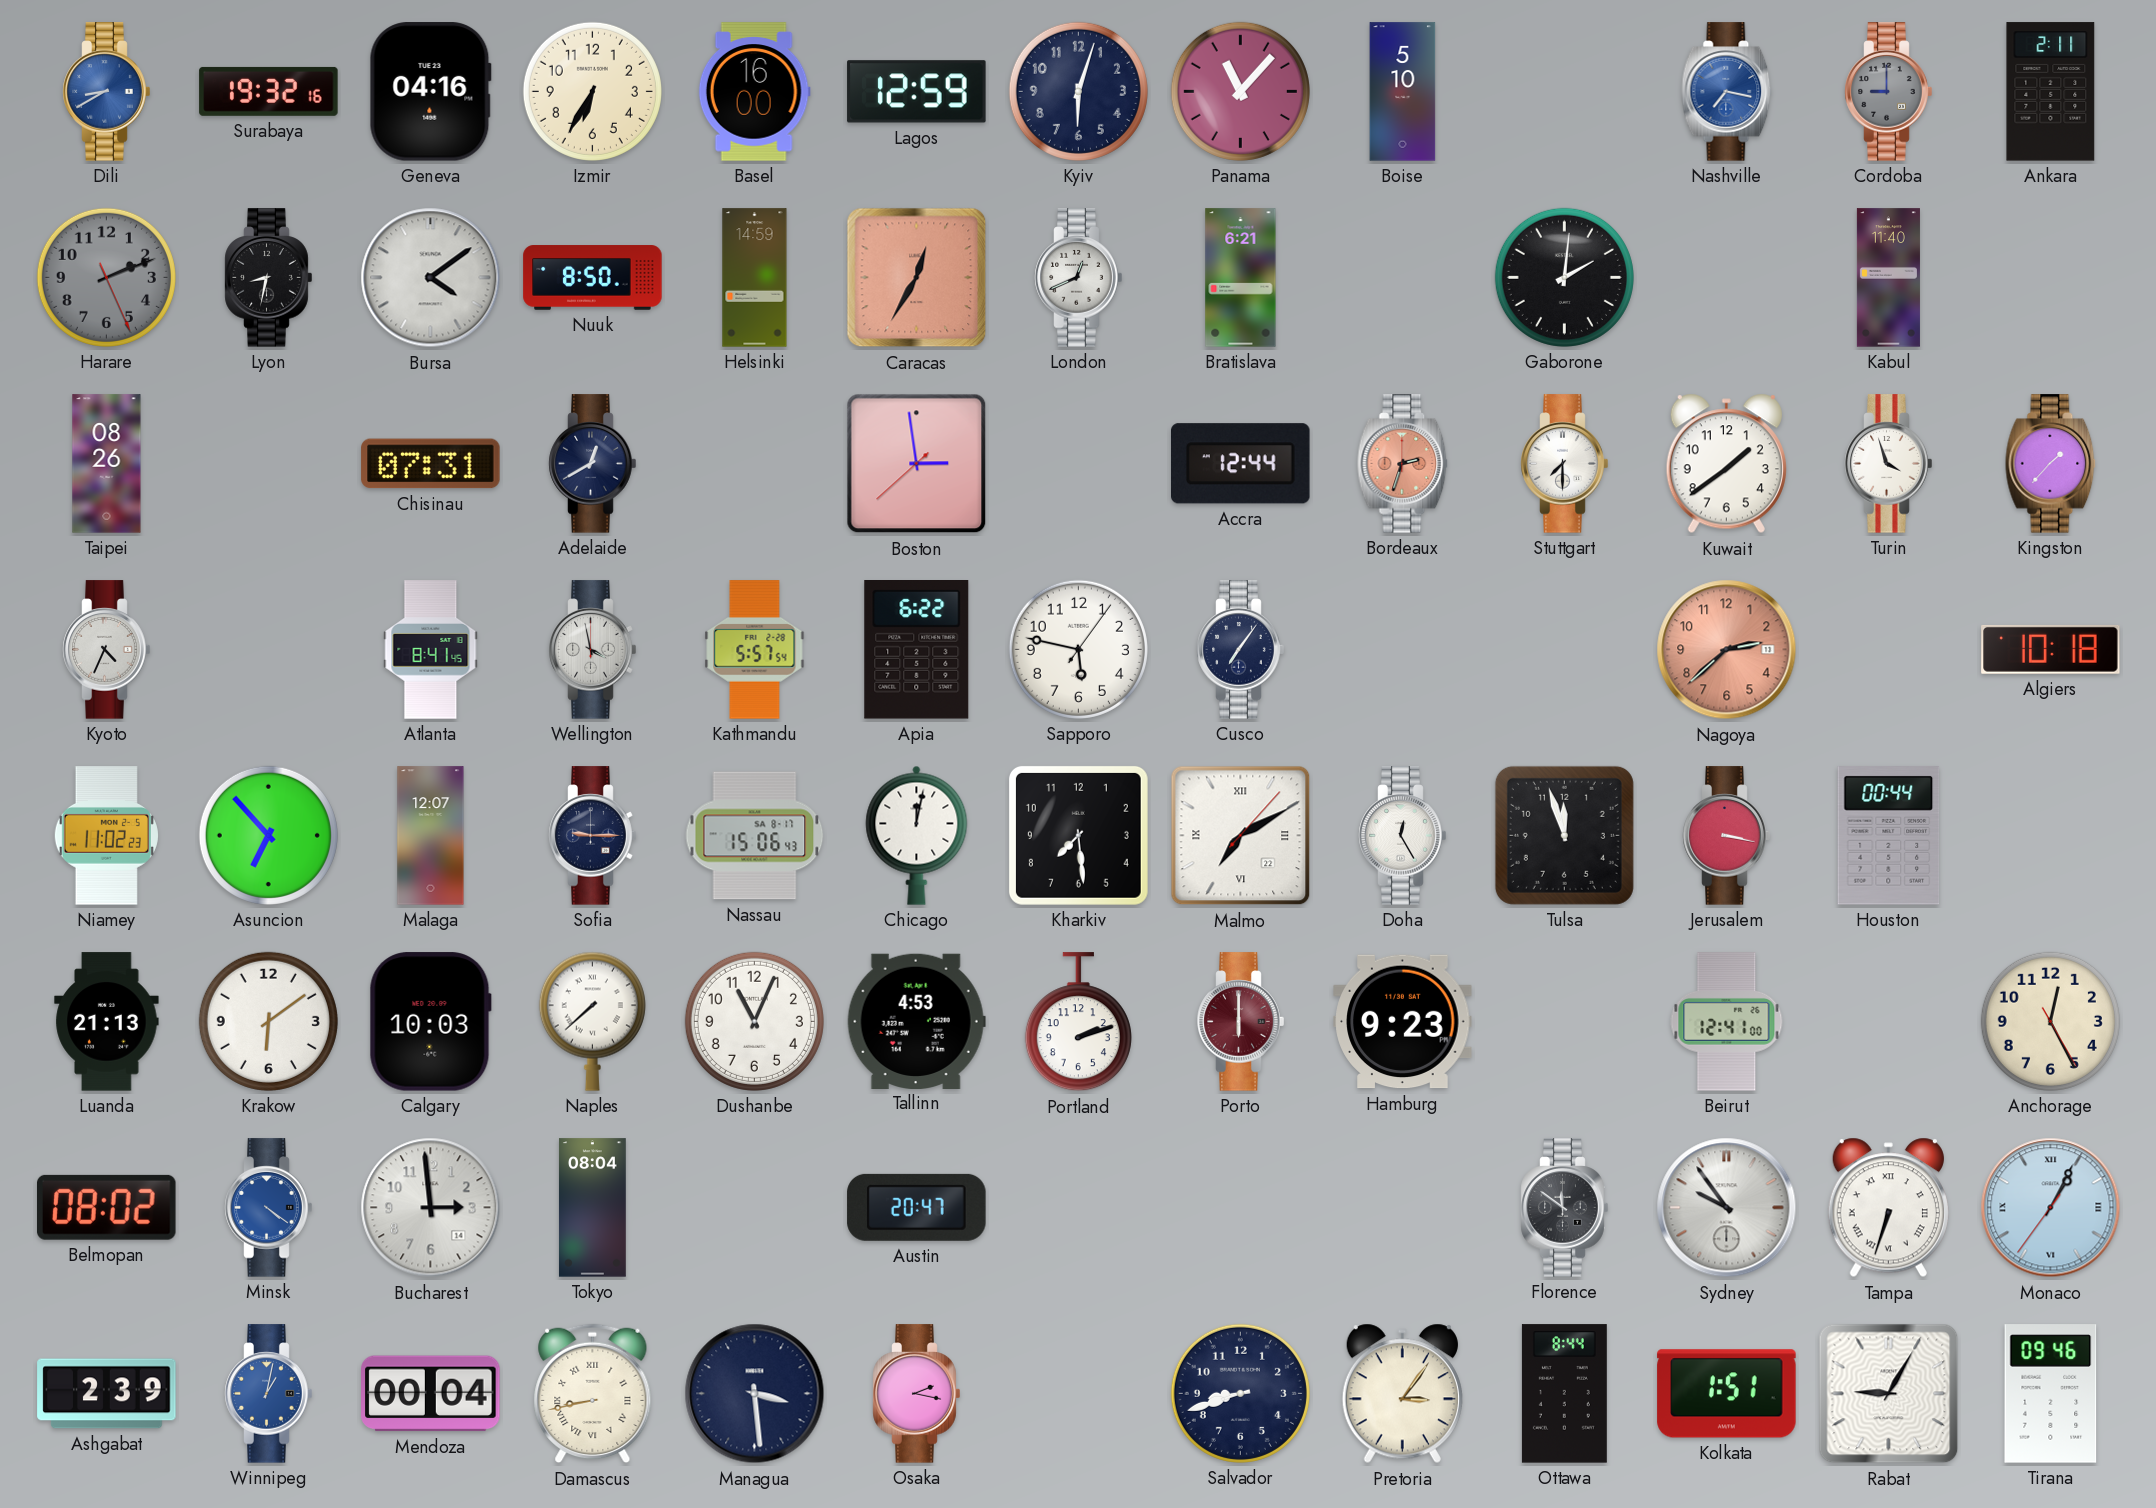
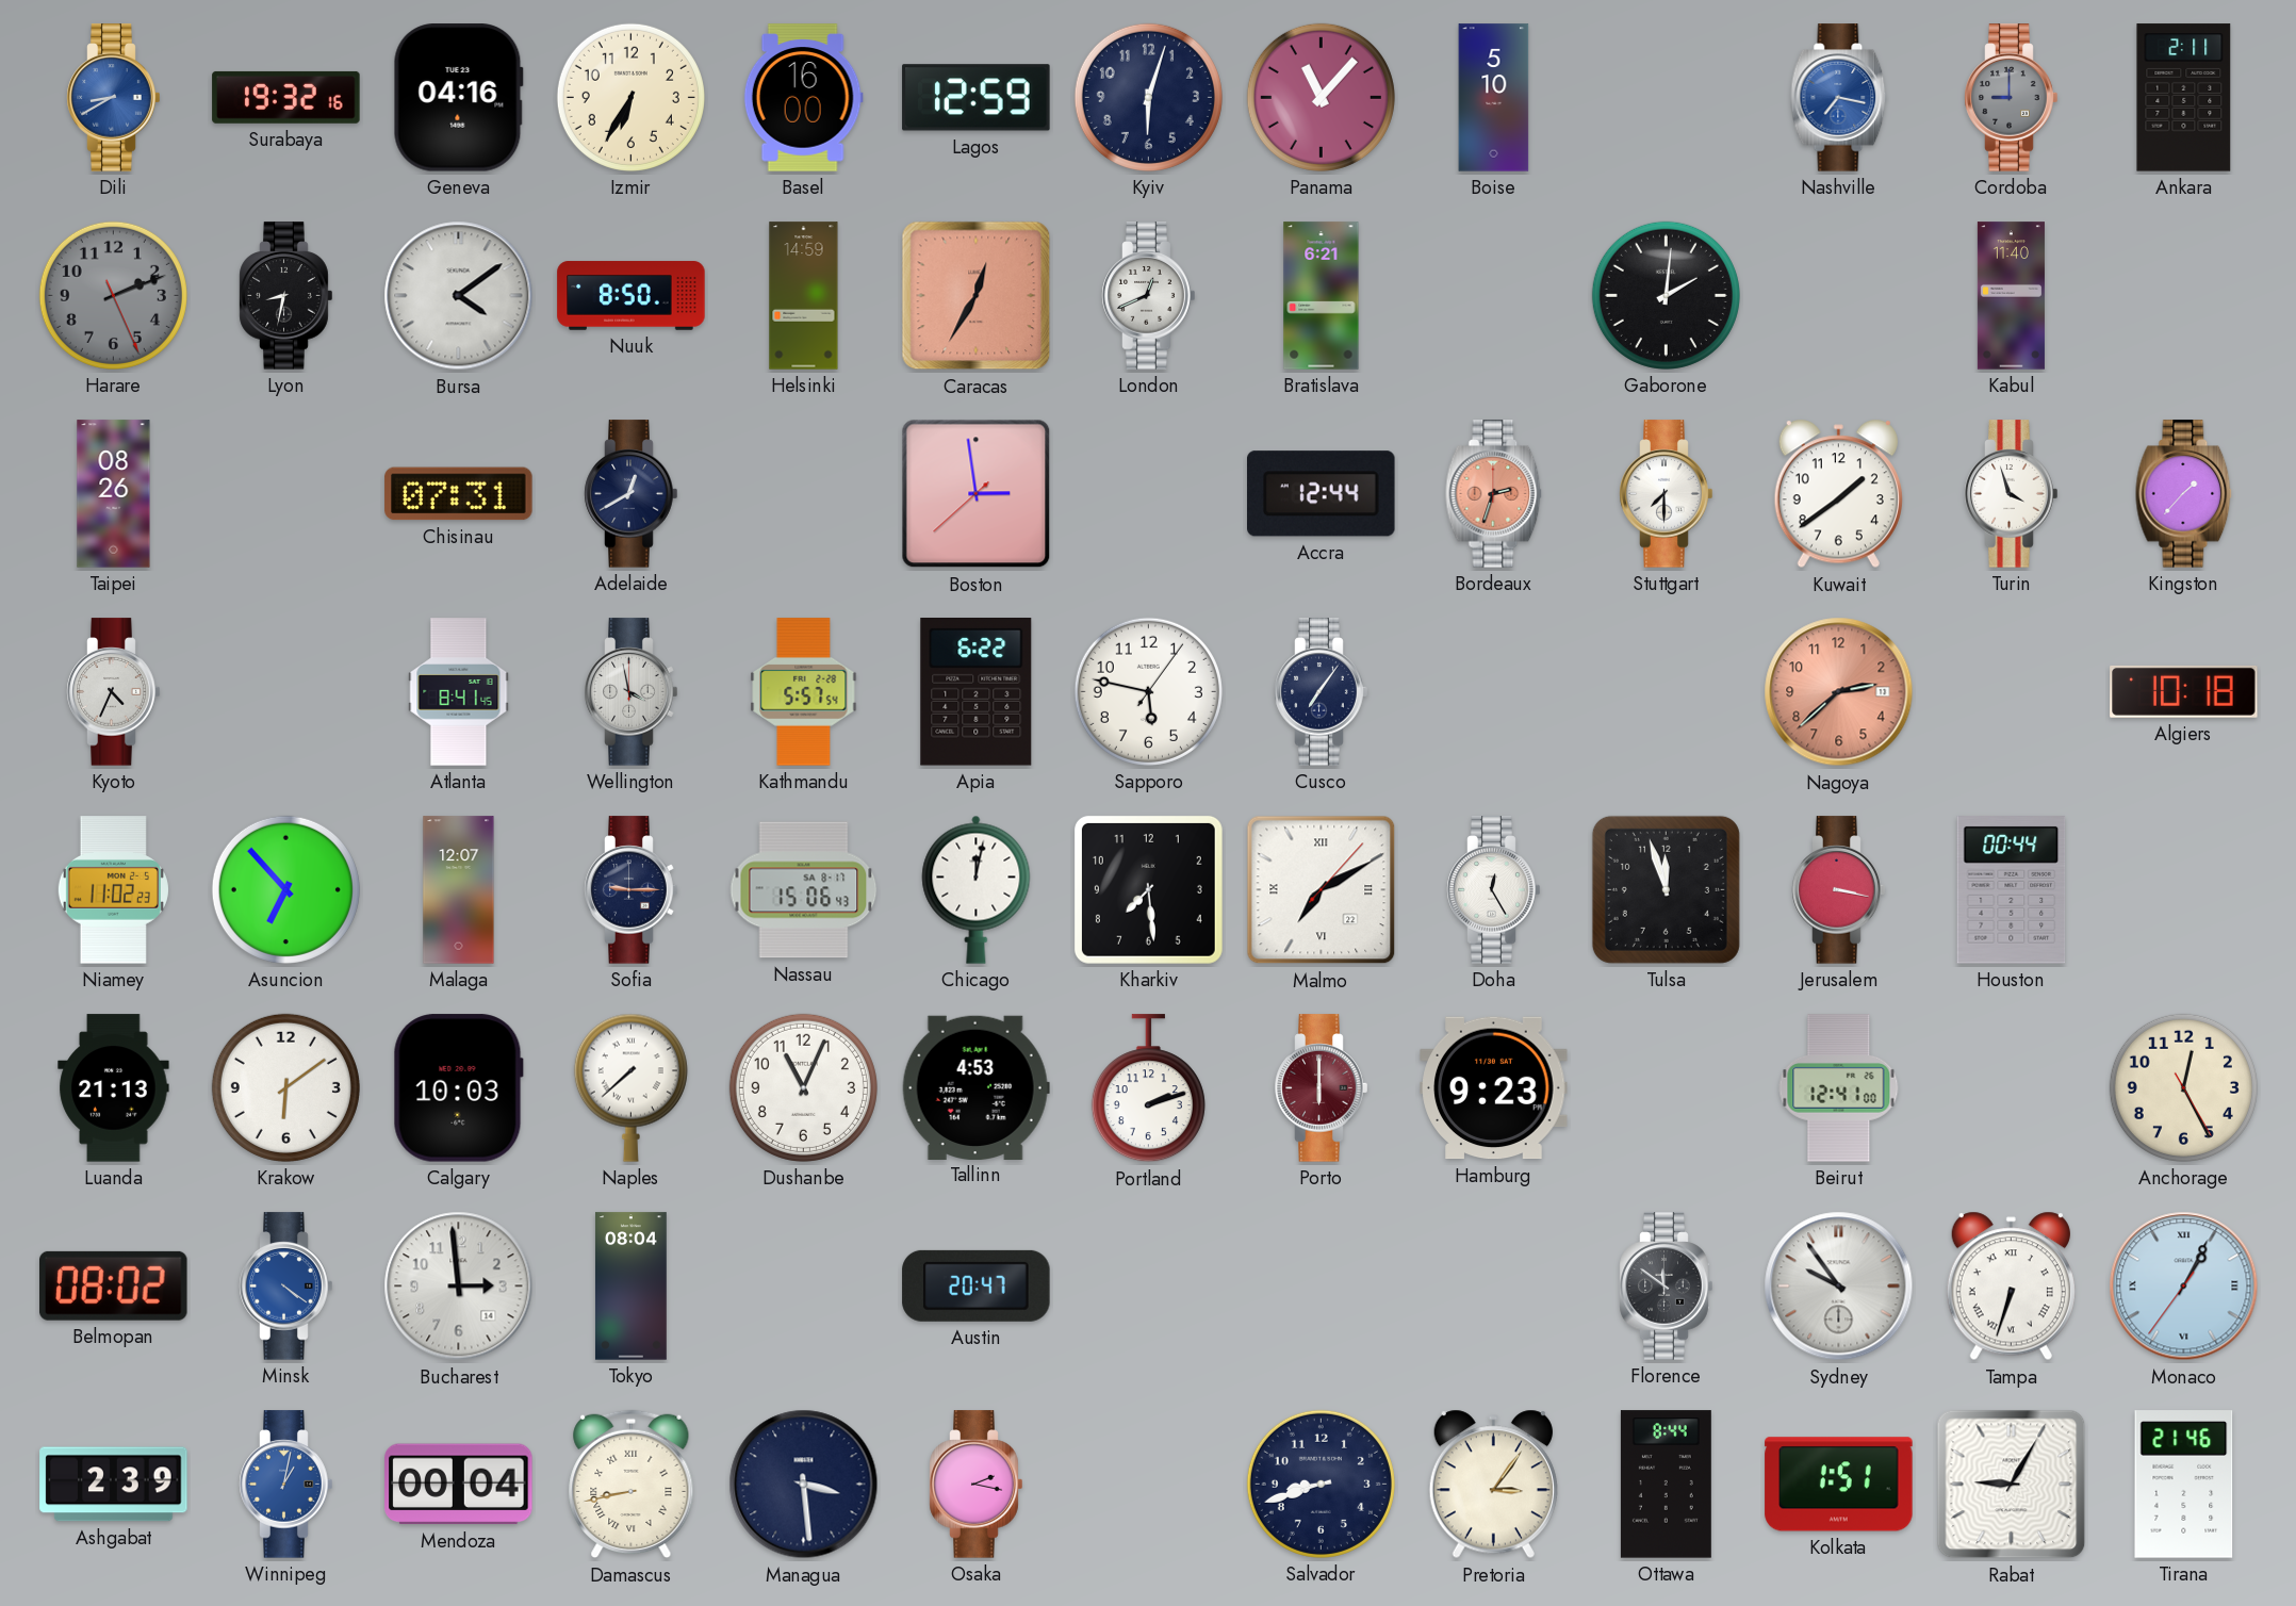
Tirana: 09:46 -> 21:46 (2184, 1485)
